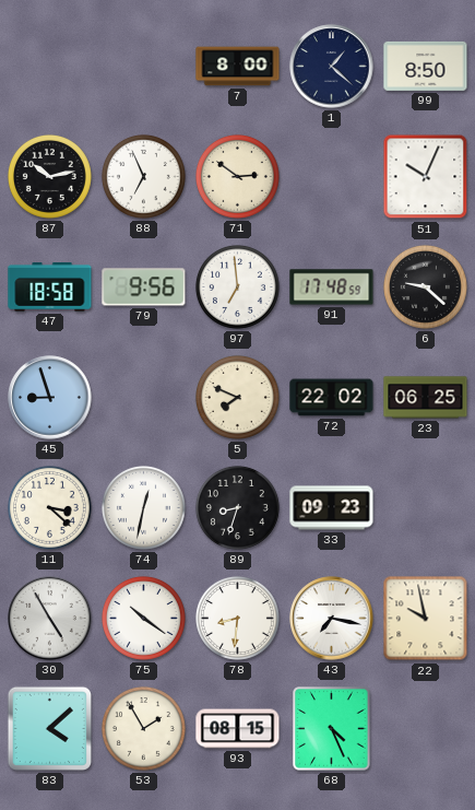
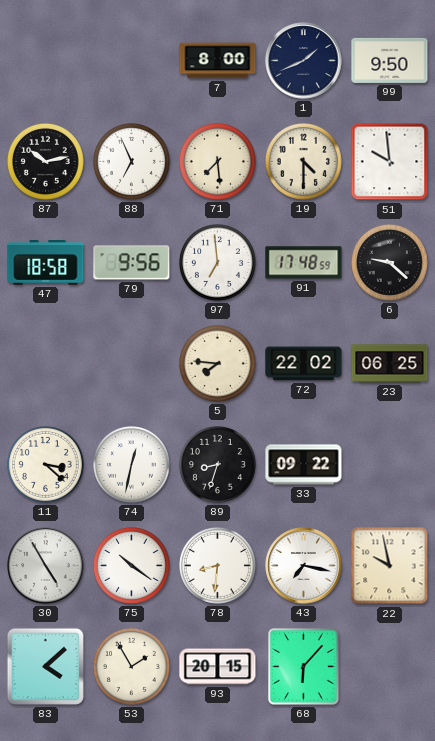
1: 1:22 -> 1:41 (304, 61)
99: 8:50 -> 9:50 (390, 60)
71: 2:51 -> 7:29 (217, 161)
19: none -> 4:30 (303, 161)
51: 10:04 -> 9:59 (390, 162)
45: 8:57 -> none (50, 398)
5: 7:49 -> 7:46 (217, 363)
33: 09:23 -> 09:22 (304, 465)
93: 08:15 -> 20:15 (218, 667)
68: 4:26 -> 6:07 (304, 667)
